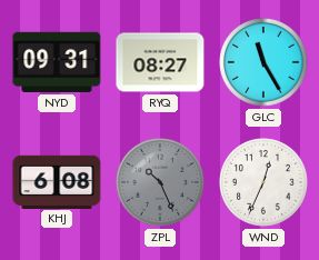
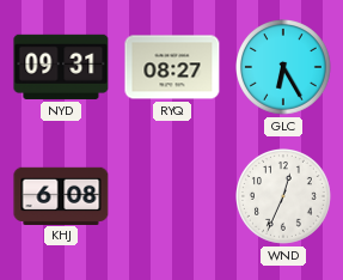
GLC: 11:25 -> 6:25 (284, 68)
ZPL: 10:26 -> none (161, 183)
